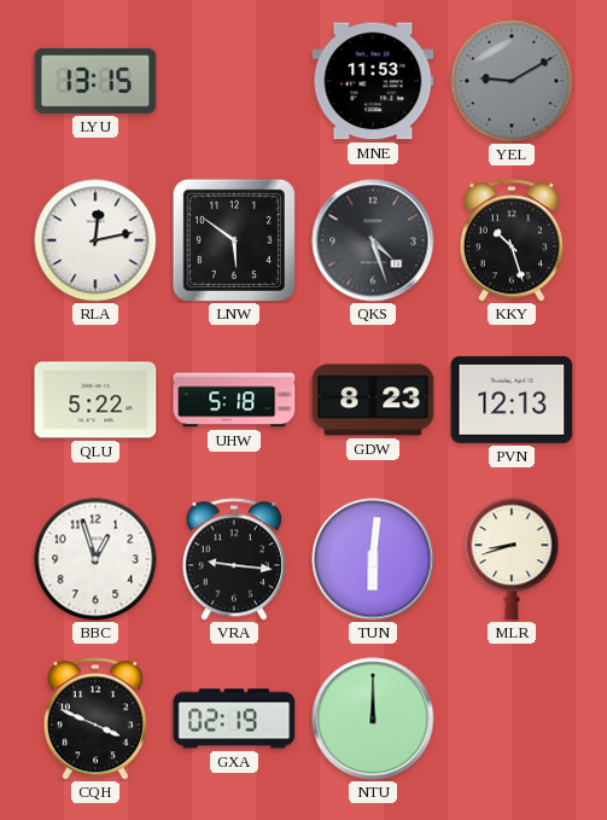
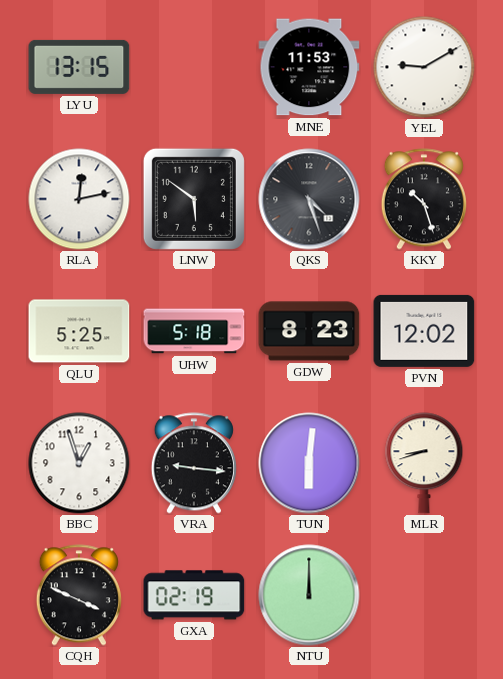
YEL dial: grey -> white (424, 67)
QLU: 5:22 -> 5:25 (79, 331)
PVN: 12:13 -> 12:02 (424, 331)
